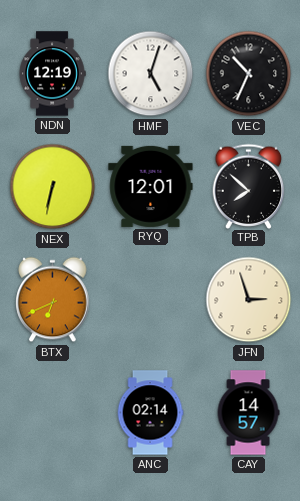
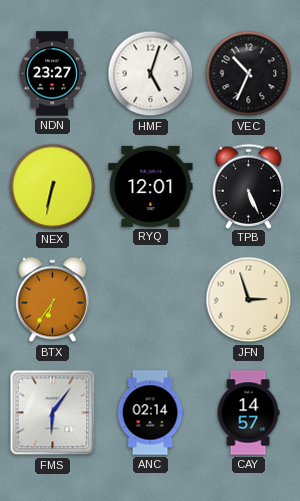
NDN: 12:19 -> 23:27 (52, 74)
TPB: 7:52 -> 5:26 (249, 186)
BTX: 6:41 -> 6:36 (53, 300)
FMS: none -> 6:06 (53, 413)
